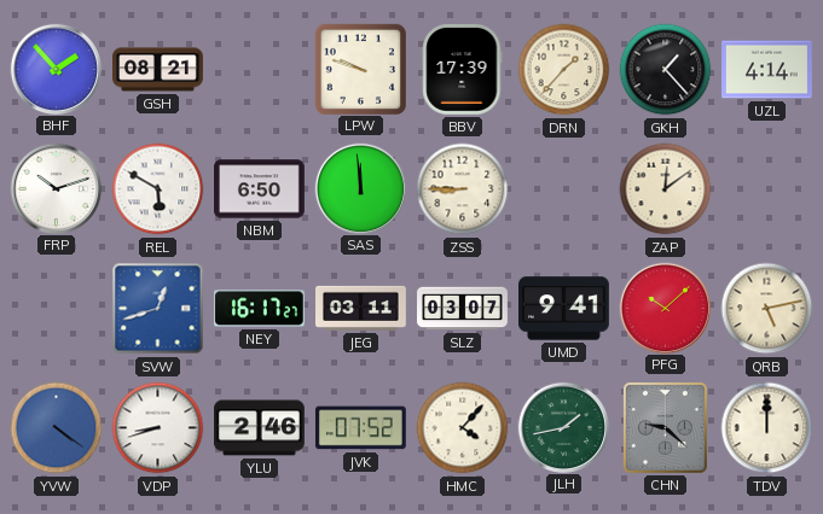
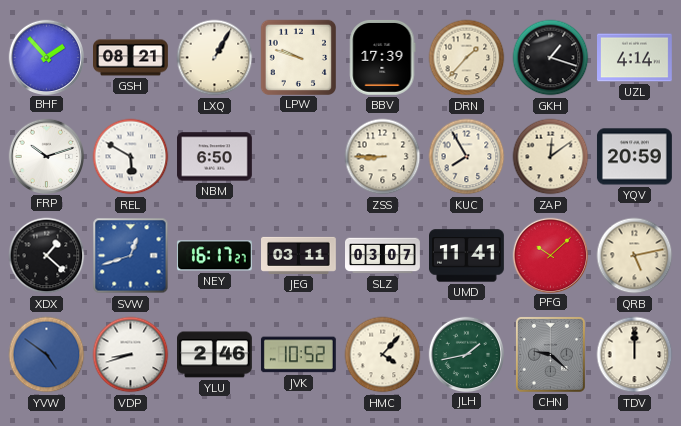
LXQ: none -> 1:05 (215, 58)
GKH: 1:23 -> 1:18 (551, 58)
SAS: 11:59 -> none (360, 188)
KUC: none -> 7:55 (467, 157)
YQV: none -> 20:59 (634, 157)
XDX: none -> 1:22 (47, 256)
UMD: 9:41 -> 11:41 (467, 256)
YVW: 4:21 -> 4:51 (47, 355)
JVK: 07:52 -> 10:52 (298, 355)
